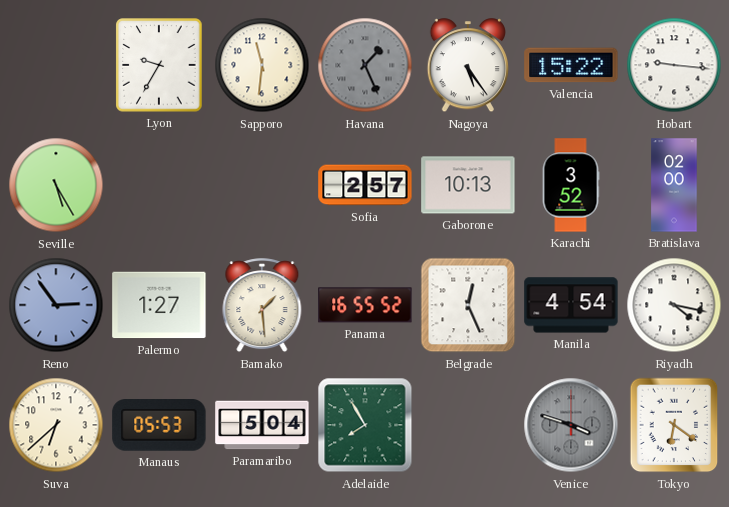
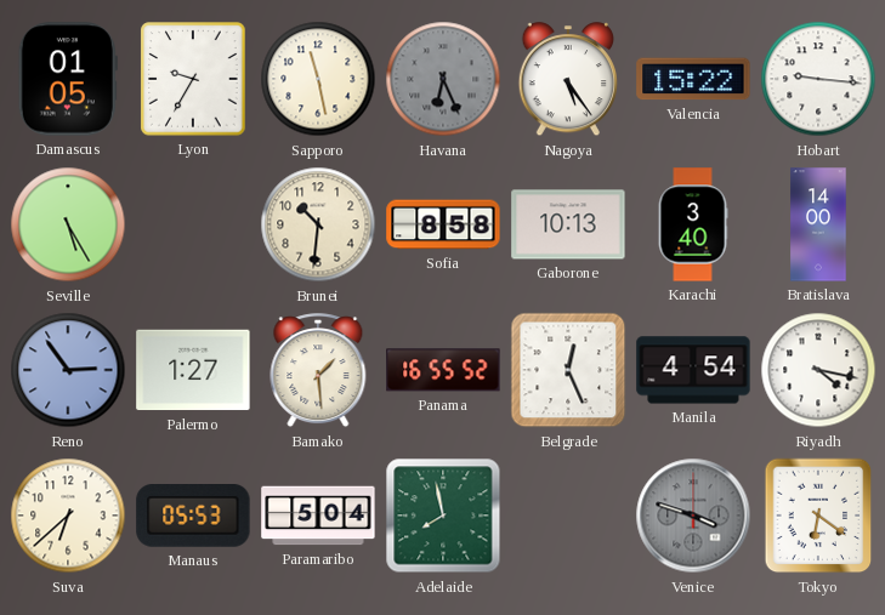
Damascus: none -> 01:05 (68, 79)
Sapporo: 11:31 -> 11:28 (318, 79)
Havana: 1:26 -> 6:26 (443, 79)
Brunei: none -> 10:31 (318, 224)
Sofia: 2:57 -> 8:58 (443, 224)
Karachi: 3:52 -> 3:40 (693, 224)
Bratislava: 02:00 -> 14:00 (818, 224)
Adelaide: 7:55 -> 7:58 (443, 516)
